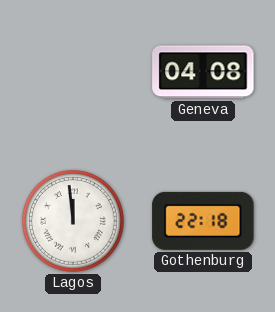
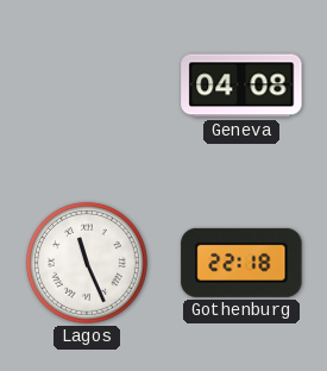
Lagos: 11:59 -> 11:26 (87, 263)
